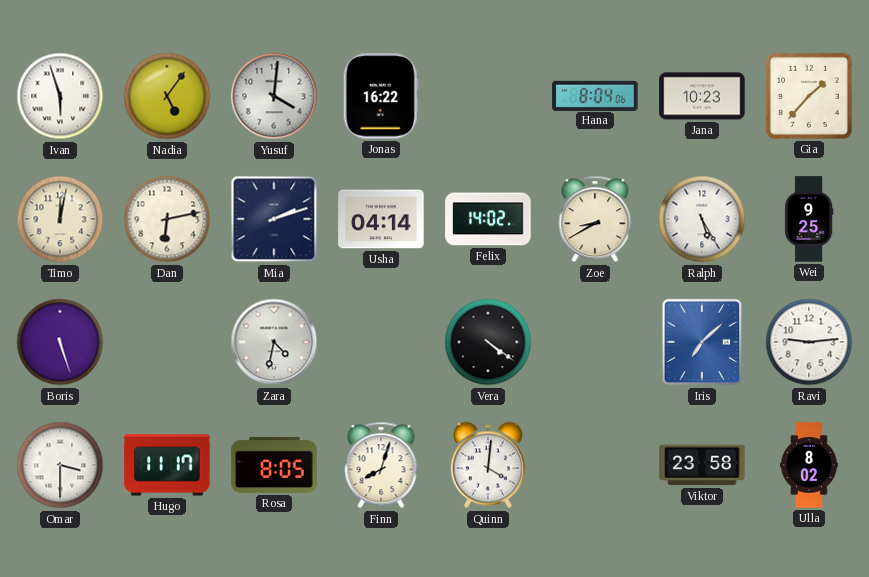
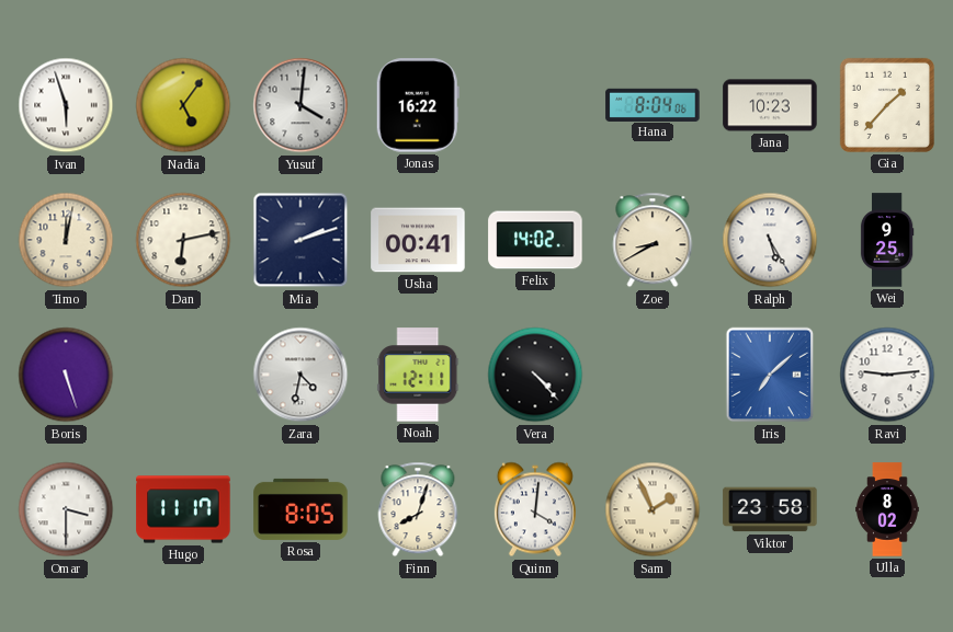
Usha: 04:14 -> 00:41 (418, 240)
Noah: none -> 12:11 (418, 375)
Vera: 4:21 -> 4:23 (535, 375)
Sam: none -> 1:56 (653, 509)
